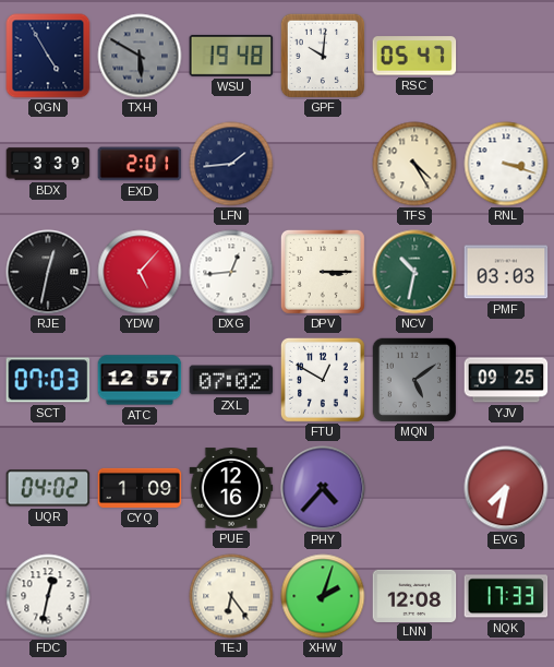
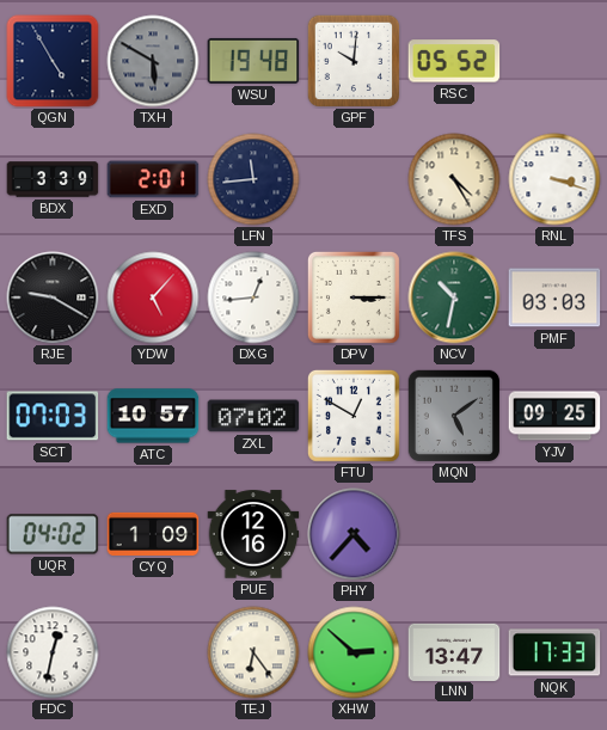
RSC: 05:47 -> 05:52 (454, 61)
LFN: 1:44 -> 11:44 (253, 179)
RJE: 12:32 -> 9:20 (53, 297)
ATC: 12:57 -> 10:57 (153, 416)
EVG: 7:32 -> none (506, 488)
XHW: 2:03 -> 2:52 (354, 652)
LNN: 12:08 -> 13:47 (454, 651)
